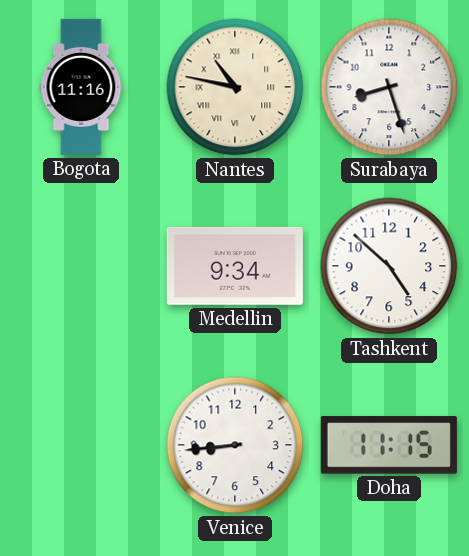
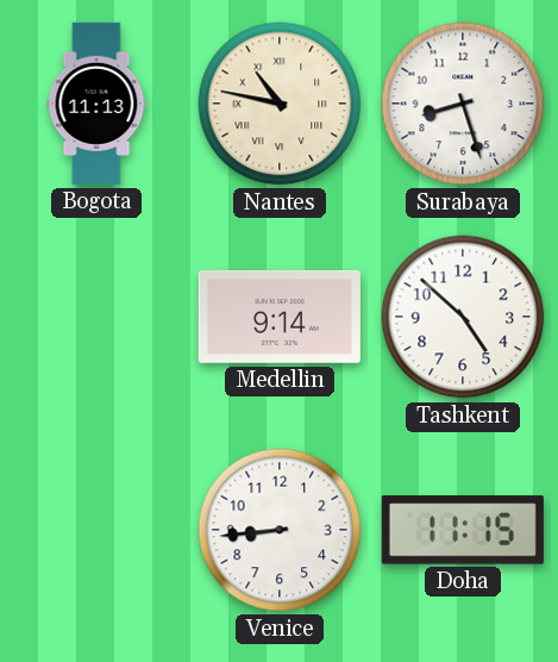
Bogota: 11:16 -> 11:13 (96, 104)
Medellin: 9:34 -> 9:14 (280, 317)
